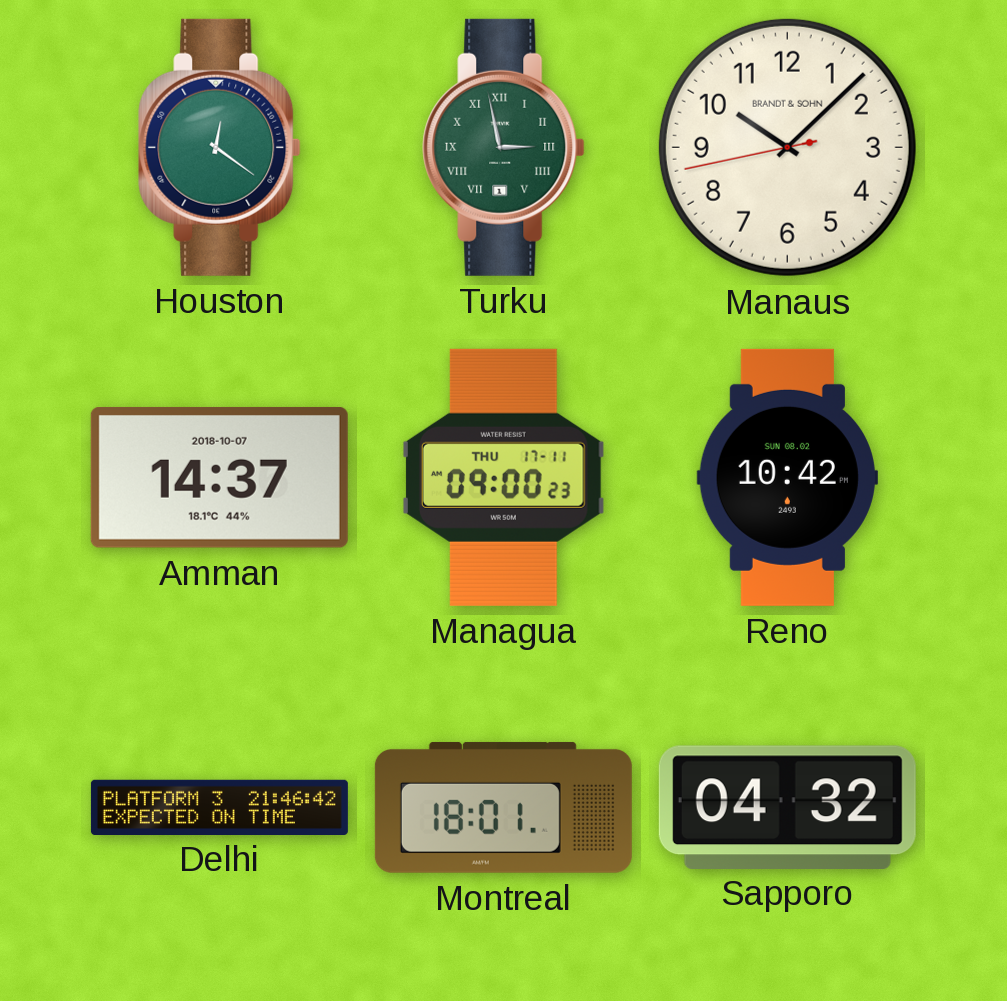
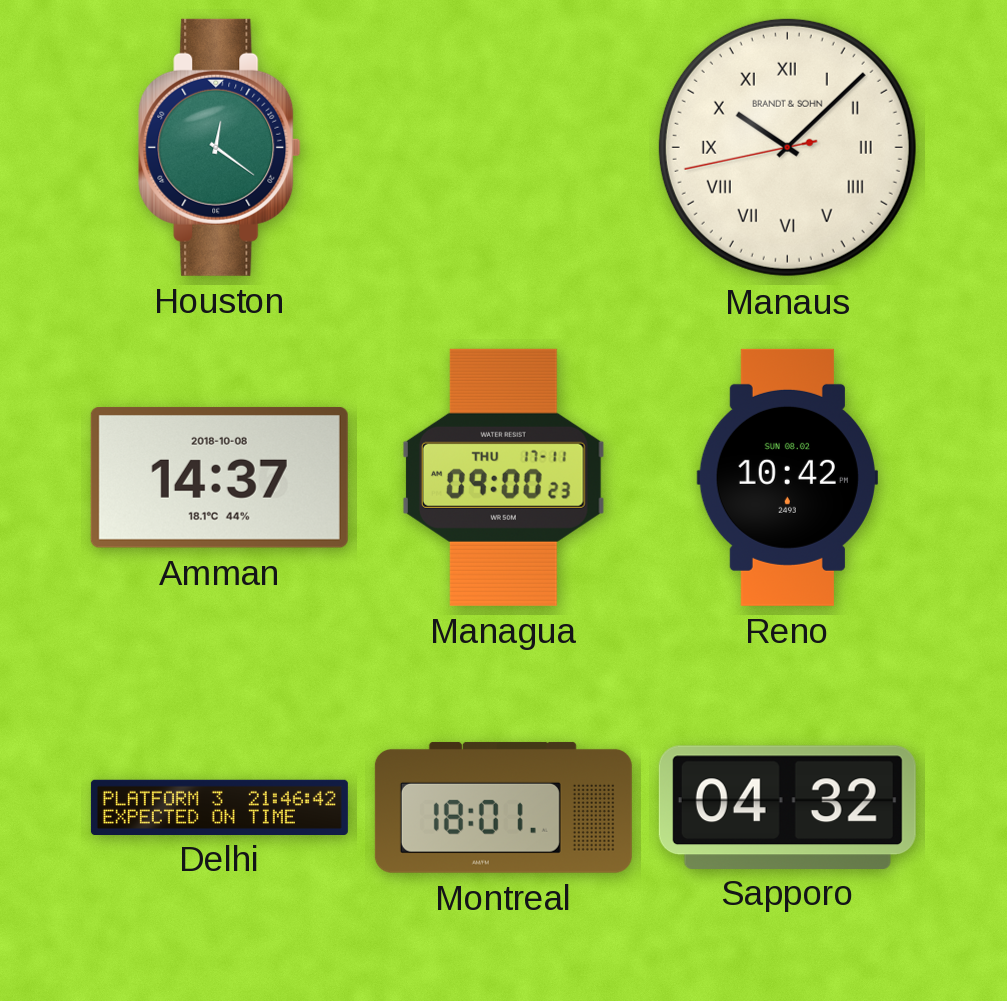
Turku: 2:58 -> none (504, 147)
Manaus numerals: Arabic -> Roman (787, 147)
Amman date: 2018-10-07 -> 2018-10-08 (219, 477)
